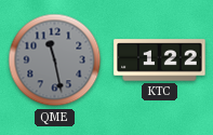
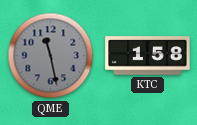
KTC: 1:22 -> 1:58 (148, 56)
